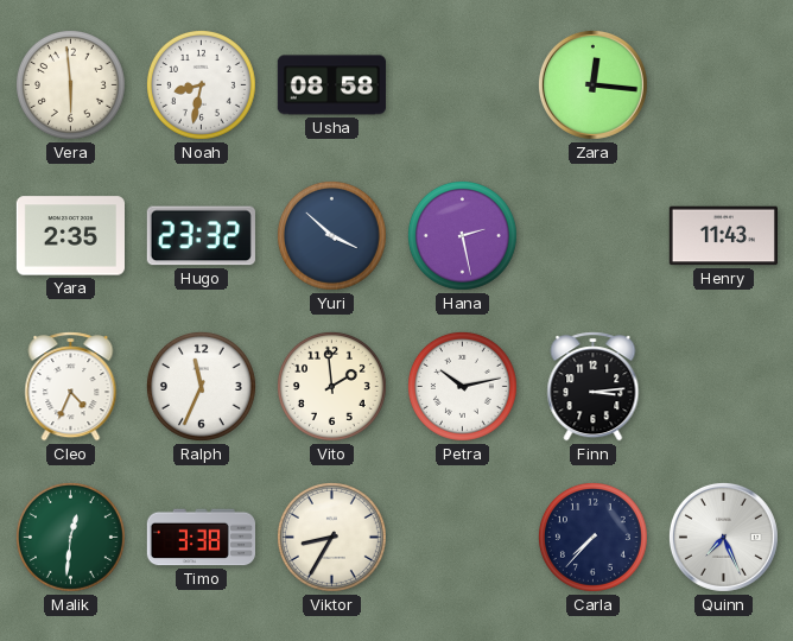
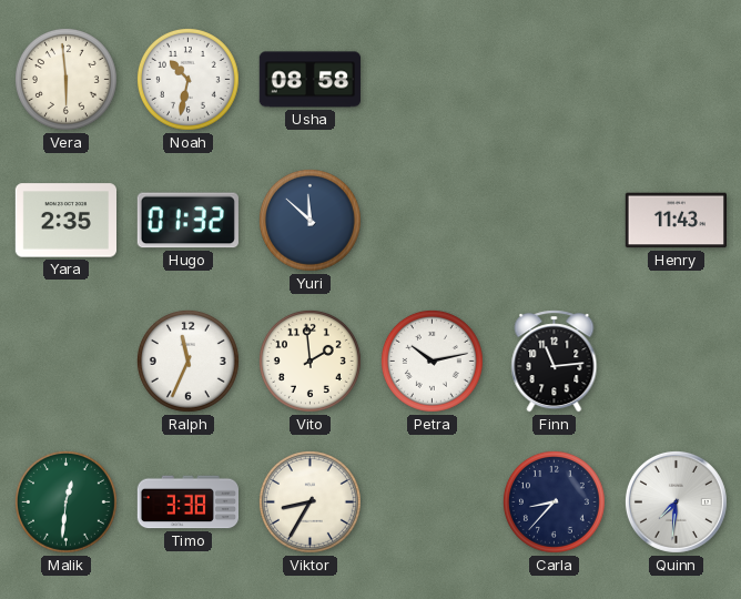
Noah: 8:32 -> 10:32 (187, 79)
Zara: 12:16 -> none (592, 84)
Hugo: 23:32 -> 01:32 (187, 221)
Yuri: 3:52 -> 11:52 (309, 220)
Hana: 2:28 -> none (462, 235)
Cleo: 4:34 -> none (71, 387)
Finn: 3:14 -> 11:14 (555, 362)
Carla: 7:37 -> 8:37 (554, 501)
Quinn: 7:26 -> 7:31 (676, 501)
